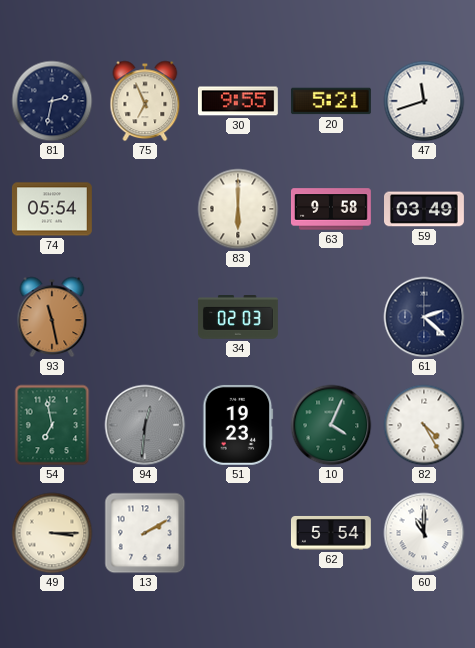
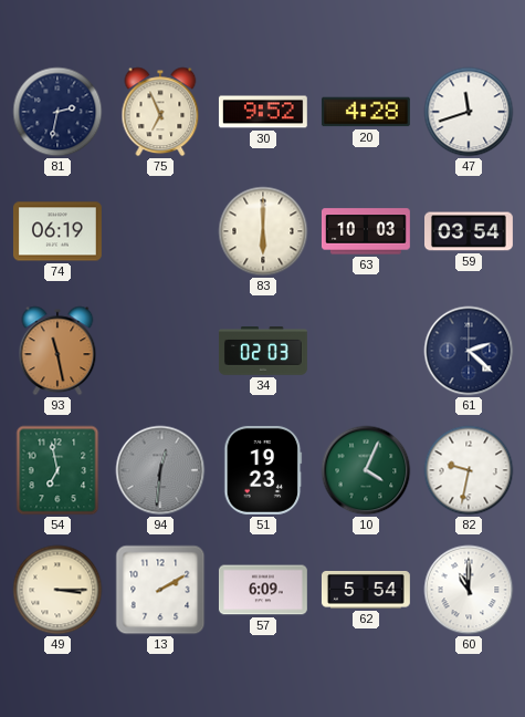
30: 9:55 -> 9:52 (263, 112)
20: 5:21 -> 4:28 (366, 112)
74: 05:54 -> 06:19 (57, 231)
63: 9:58 -> 10:03 (367, 231)
59: 03:49 -> 03:54 (470, 231)
82: 4:25 -> 9:32 (469, 470)
57: none -> 6:09 (263, 590)
